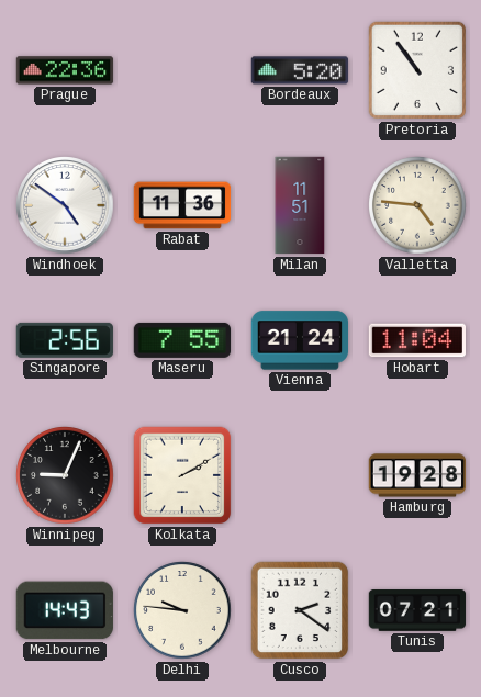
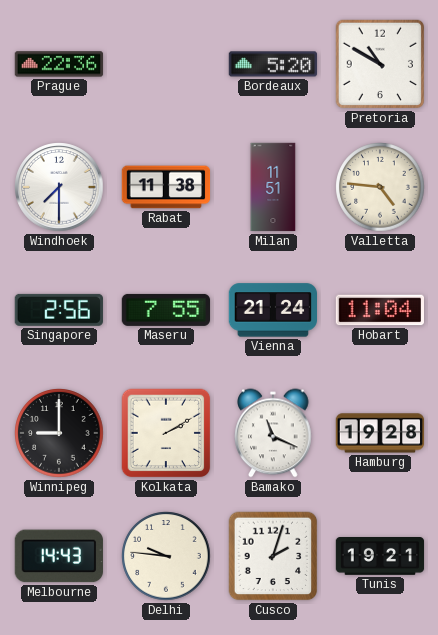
Pretoria: 10:54 -> 10:50 (380, 64)
Windhoek: 4:51 -> 7:30 (59, 187)
Rabat: 11:36 -> 11:38 (166, 187)
Winnipeg: 9:04 -> 9:00 (59, 433)
Bamako: none -> 11:19 (273, 433)
Cusco: 2:21 -> 2:03 (273, 556)
Tunis: 07:21 -> 19:21 (380, 557)
